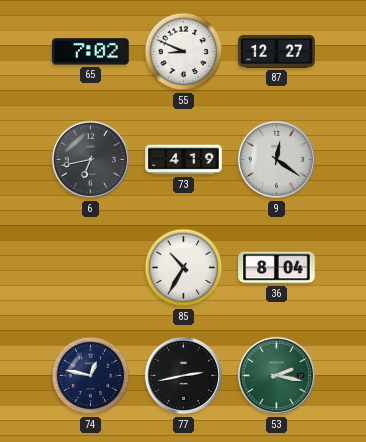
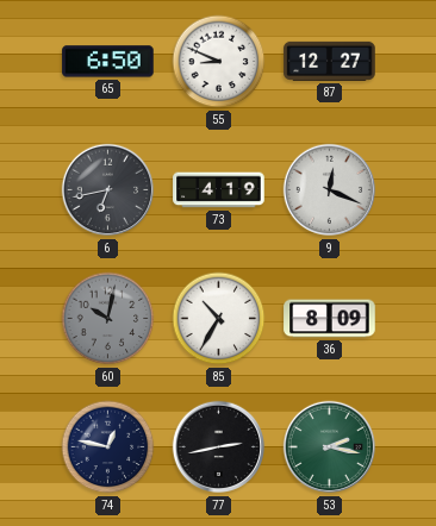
65: 7:02 -> 6:50 (108, 62)
9: 12:21 -> 12:19 (330, 190)
60: none -> 10:02 (108, 319)
36: 8:04 -> 8:09 (330, 319)
